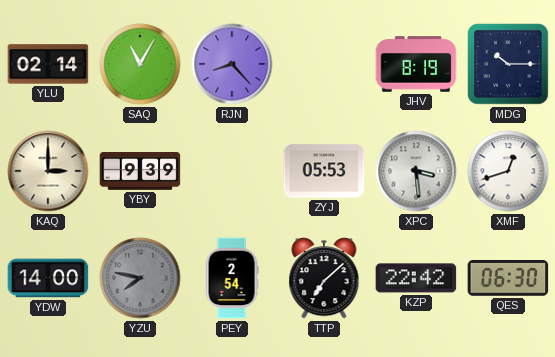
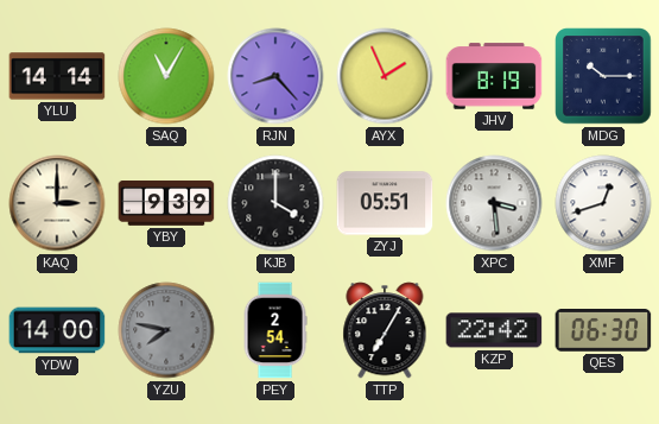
YLU: 02:14 -> 14:14 (57, 76)
AYX: none -> 1:56 (385, 76)
KJB: none -> 4:00 (275, 203)
ZYJ: 05:53 -> 05:51 (385, 203)
TTP: 7:08 -> 7:05 (385, 330)
